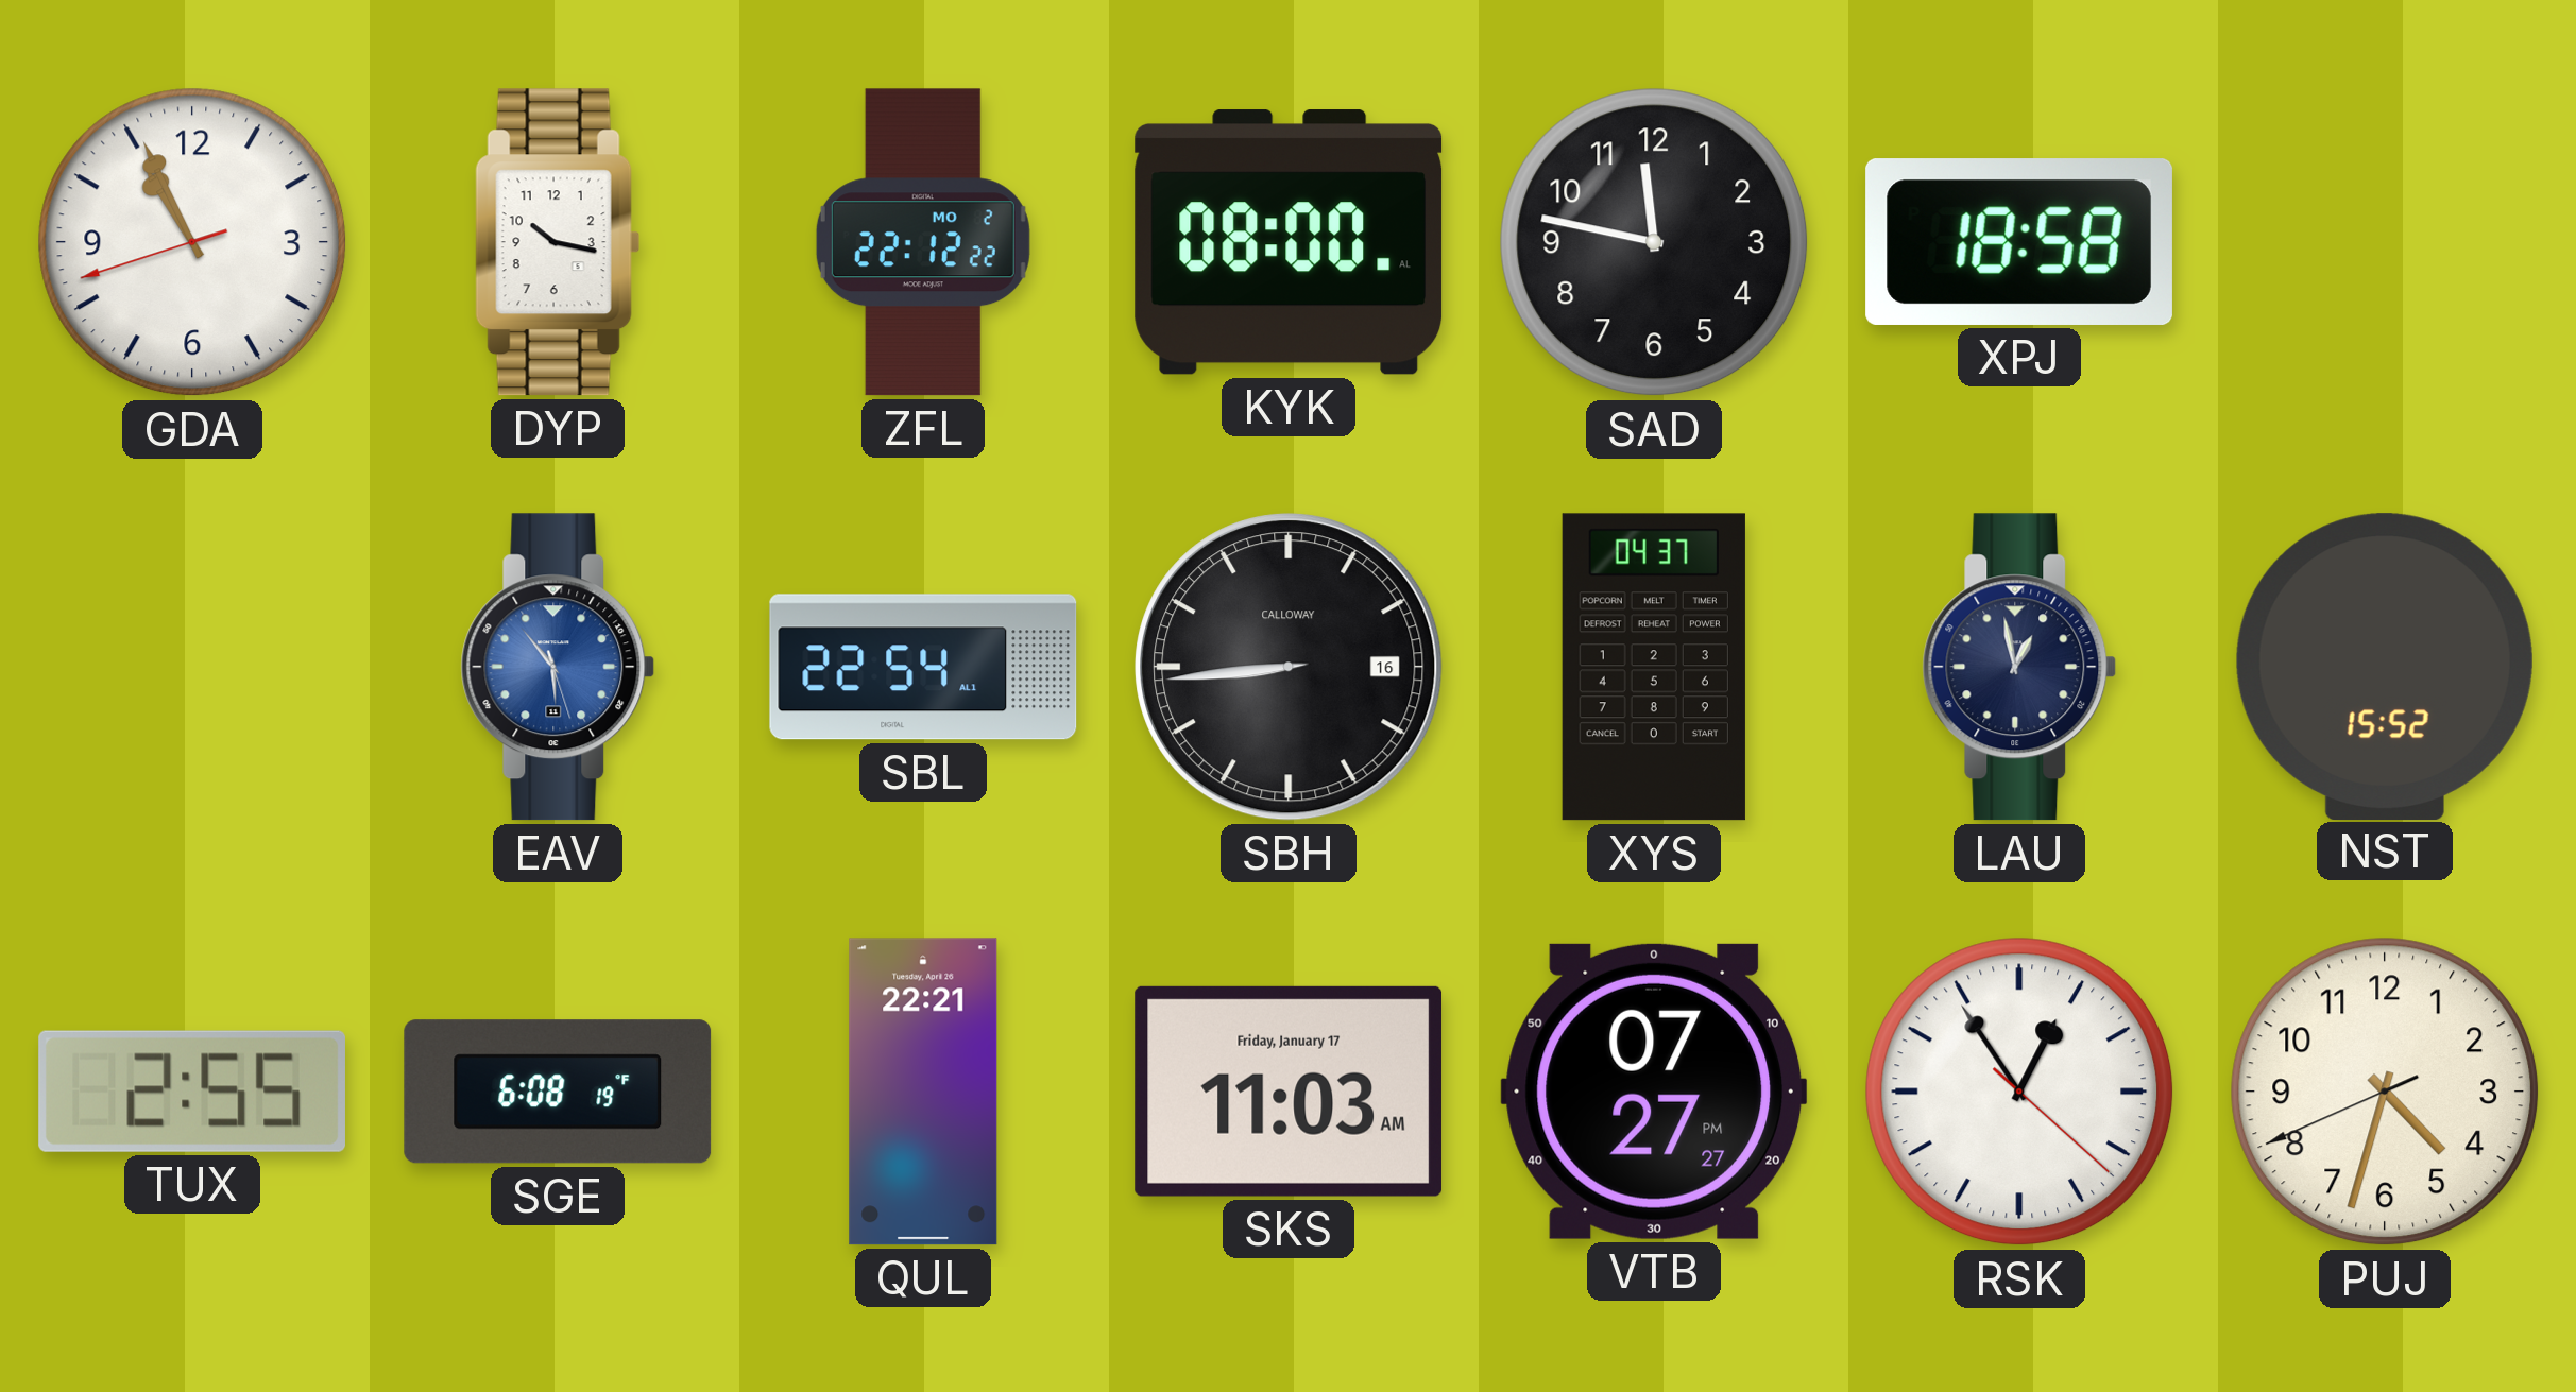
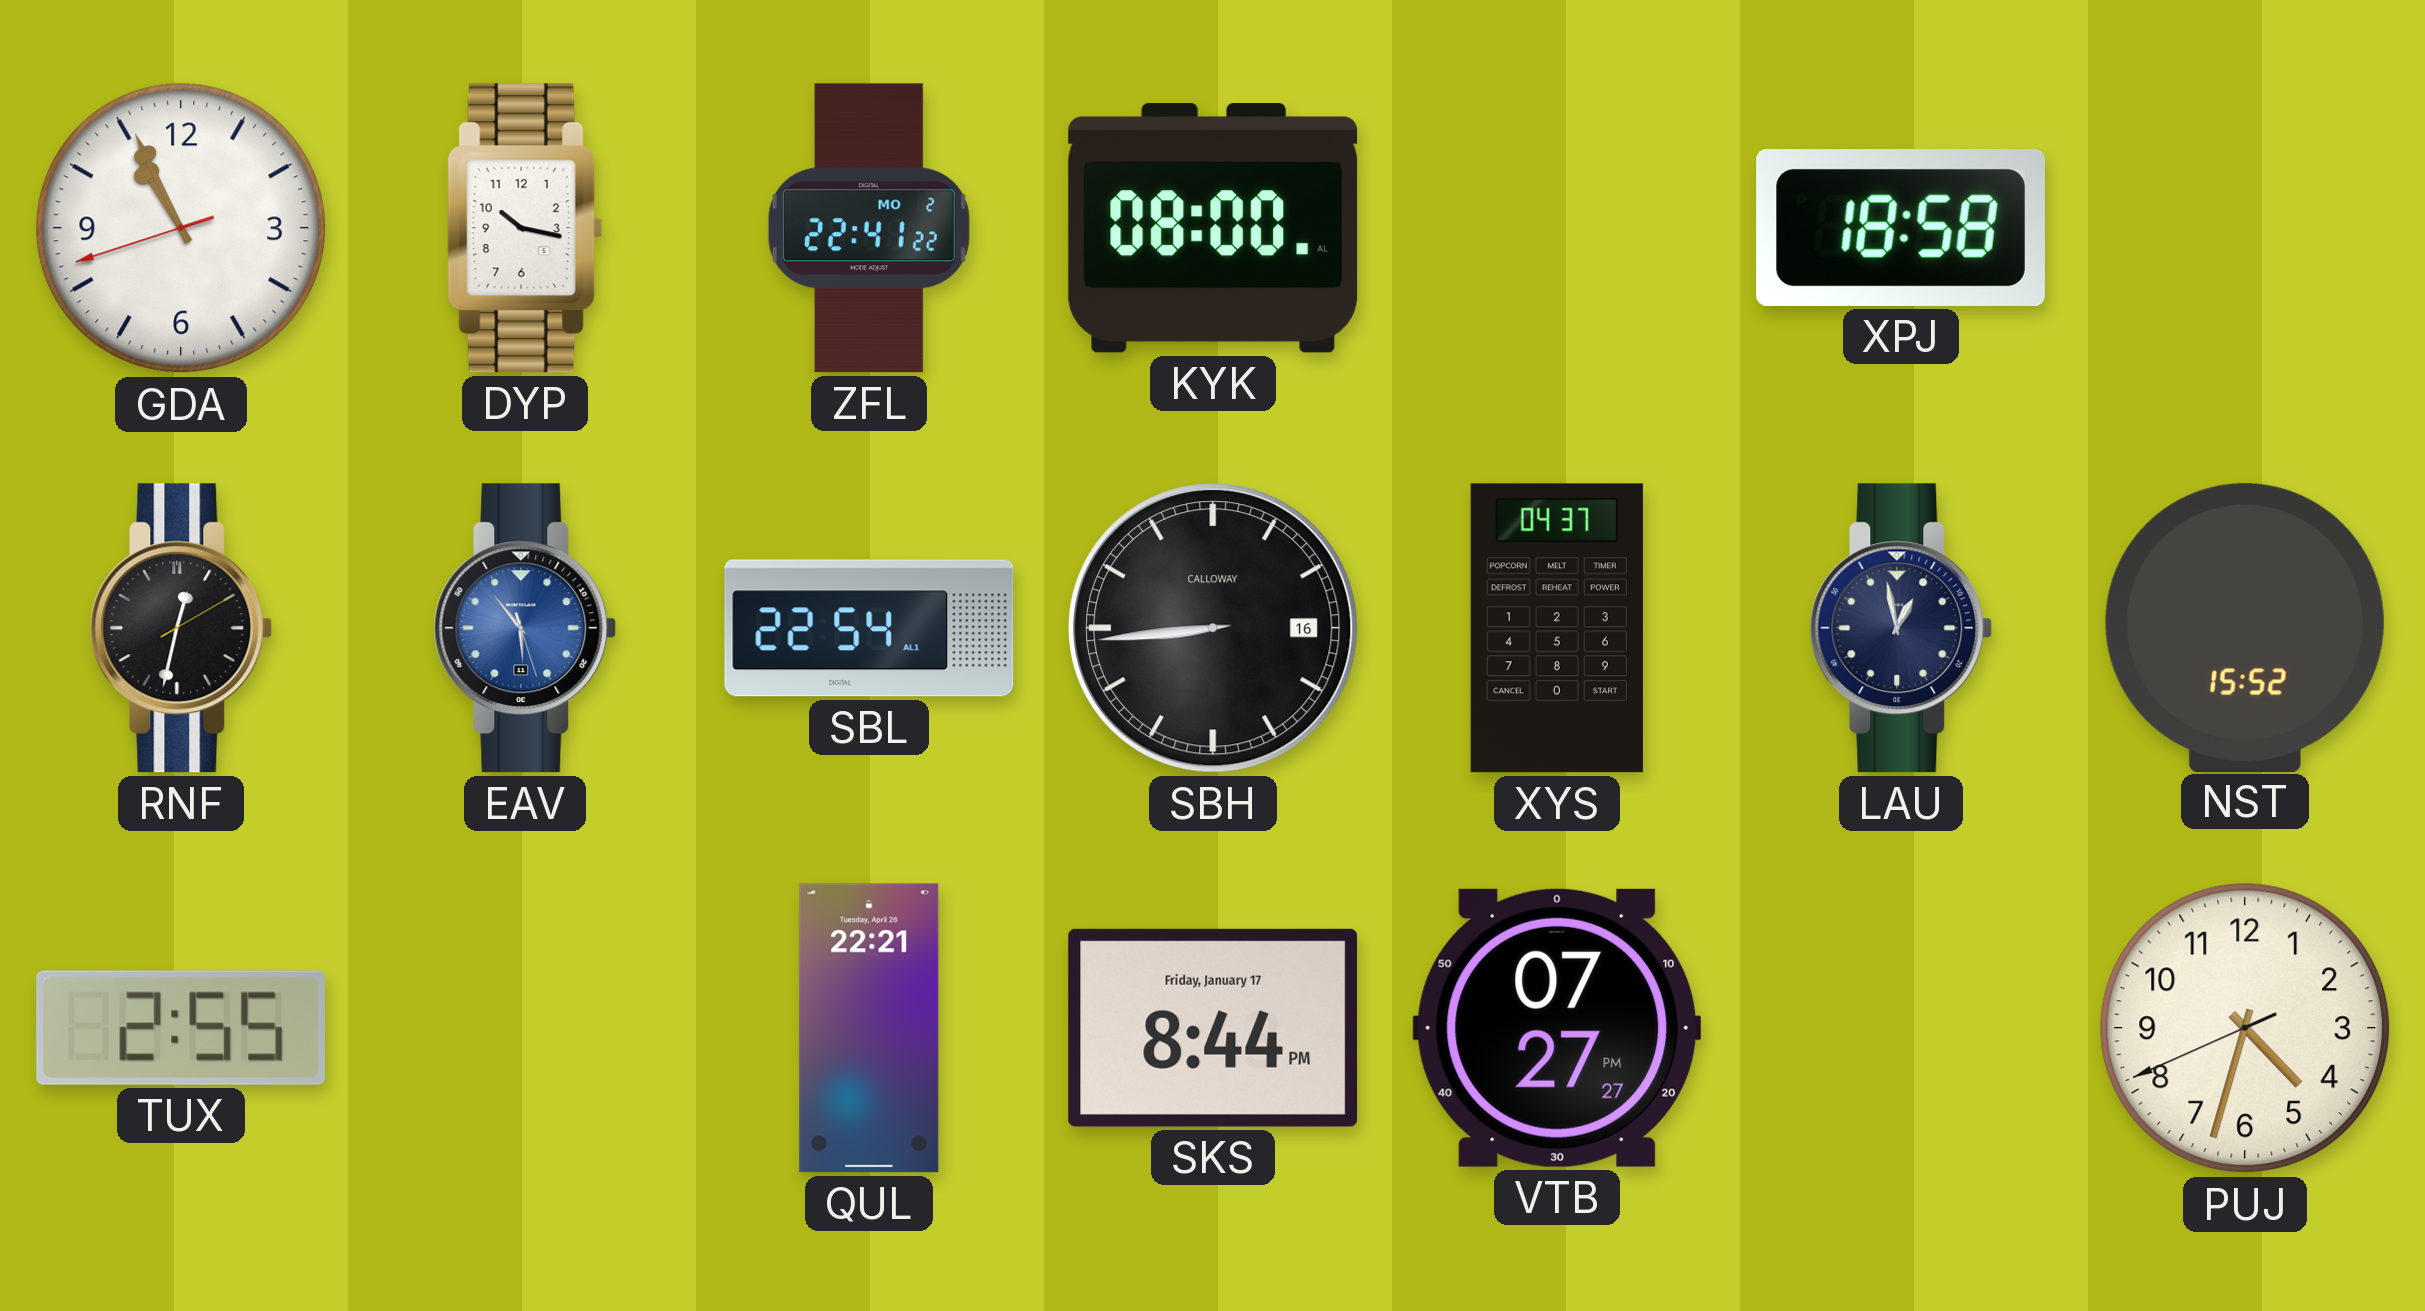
ZFL: 22:12 -> 22:41 (869, 228)
SAD: 11:47 -> none (1654, 242)
RNF: none -> 12:32 (181, 628)
SGE: 6:08 -> none (558, 1092)
SKS: 11:03 -> 8:44 (1213, 1028)
RSK: 12:54 -> none (2019, 1092)
